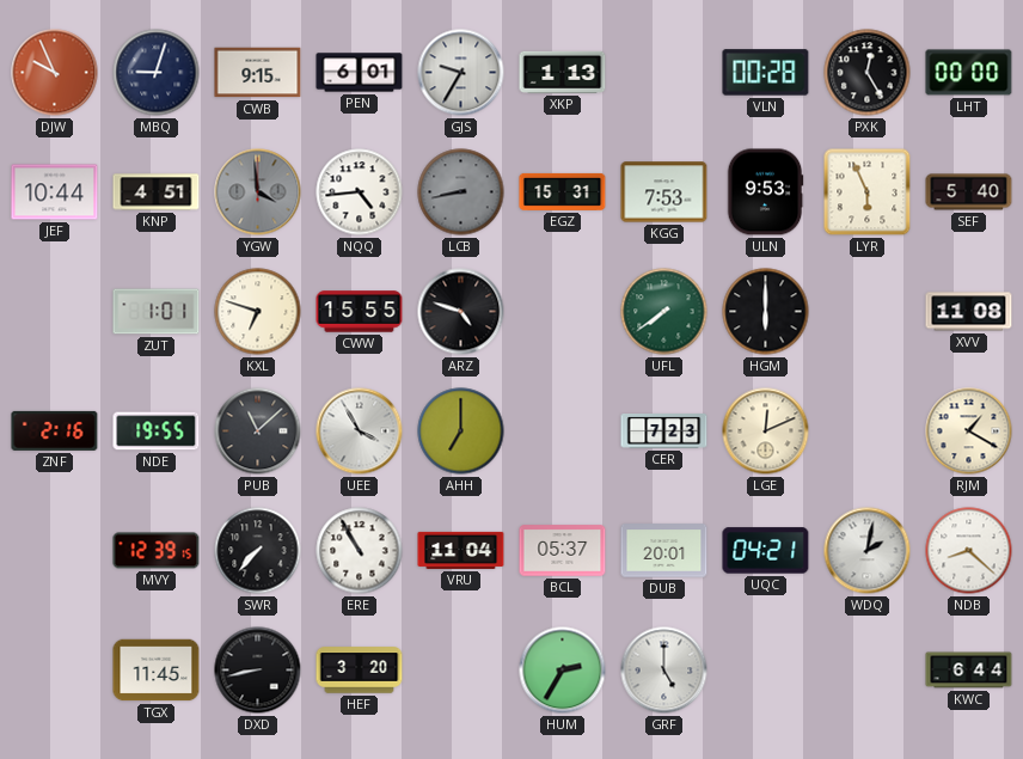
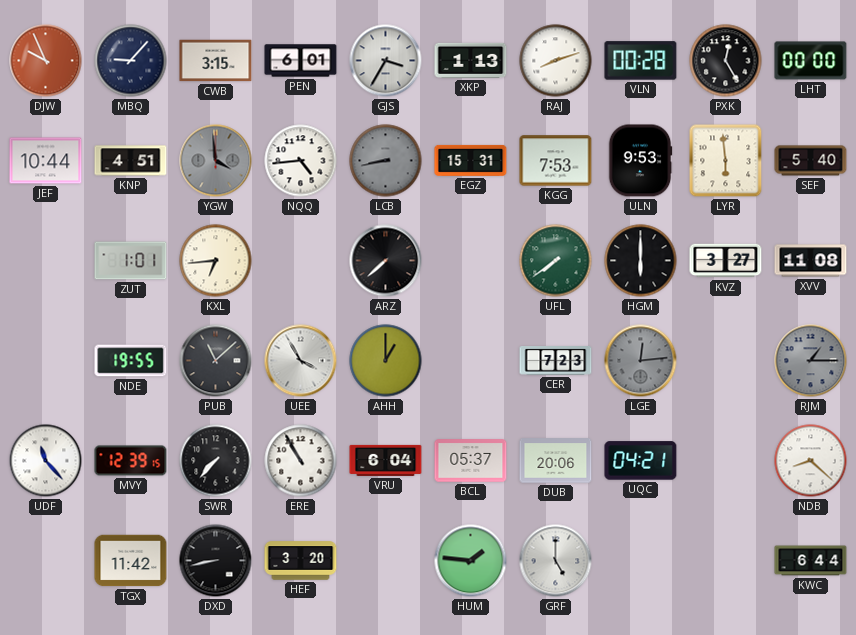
MBQ: 9:03 -> 9:07 (131, 61)
CWB: 9:15 -> 3:15 (216, 61)
GJS: 9:35 -> 3:35 (386, 61)
RAJ: none -> 8:12 (556, 61)
LYR: 5:56 -> 5:59 (726, 161)
KXL: 6:48 -> 6:44 (216, 261)
CWW: 15:55 -> none (360, 312)
ARZ: 4:48 -> 7:38 (386, 261)
KVZ: none -> 3:27 (726, 261)
ZNF: 2:16 -> none (55, 430)
AHH: 7:00 -> 1:00 (386, 361)
LGE: 12:11 -> 12:14 (641, 361)
LGE dial: cream -> grey (641, 361)
RJM: 1:20 -> 1:15 (811, 361)
RJM dial: cream -> grey (811, 361)
UDF: none -> 11:23 (46, 461)
VRU: 11:04 -> 6:04 (386, 460)
DUB: 20:01 -> 20:06 (556, 461)
WDQ: 2:02 -> none (868, 551)
TGX: 11:45 -> 11:42 (131, 561)
HUM: 2:35 -> 1:46 (471, 561)
